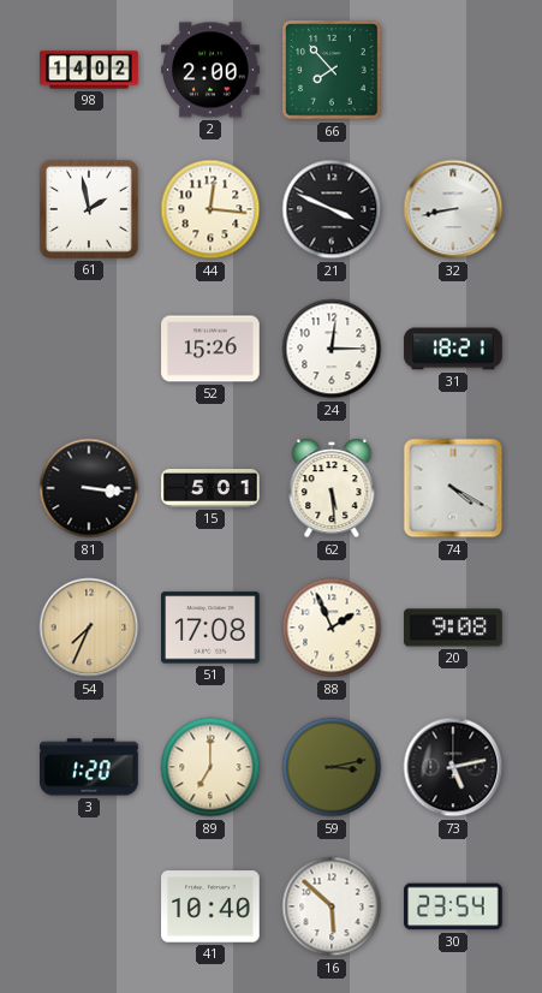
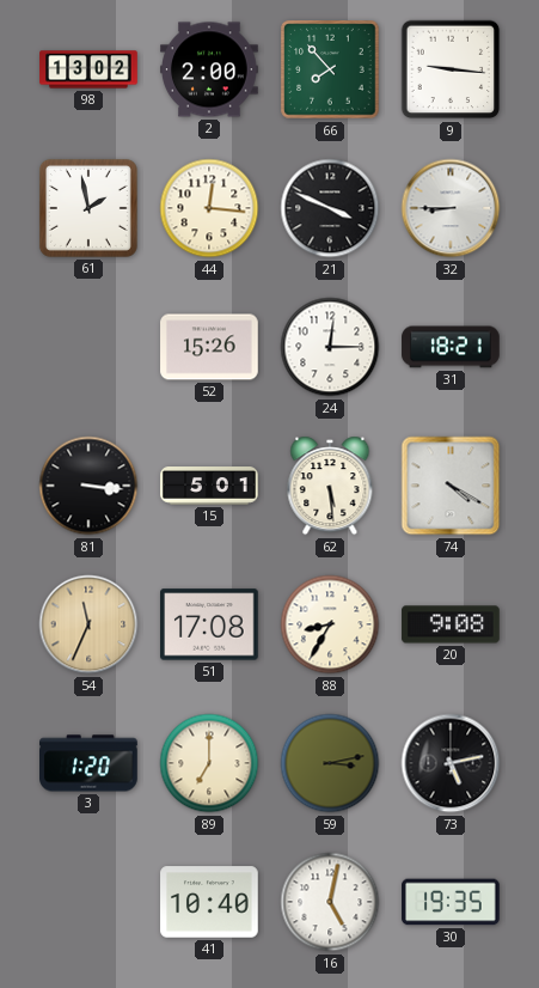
98: 14:02 -> 13:02 (88, 69)
9: none -> 9:16 (451, 69)
32: 8:43 -> 8:45 (451, 208)
54: 7:34 -> 11:34 (88, 624)
88: 1:56 -> 8:35 (330, 624)
16: 5:52 -> 5:02 (330, 902)
30: 23:54 -> 19:35 (451, 902)
